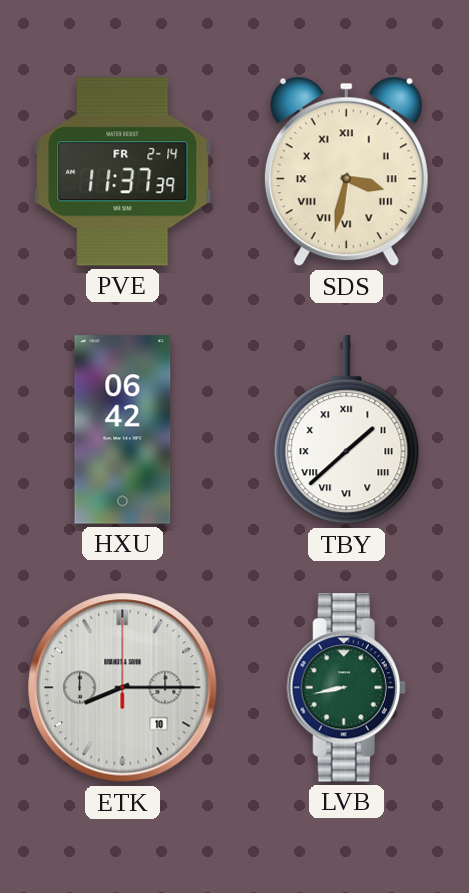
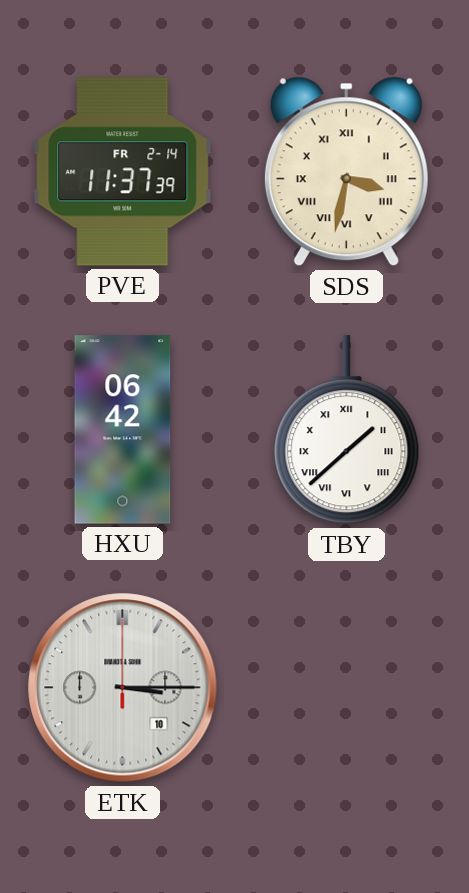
ETK: 8:15 -> 3:15 (123, 688)
LVB: 8:43 -> none (346, 688)
